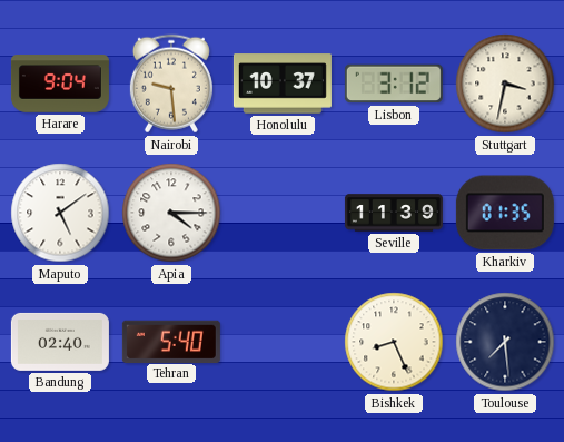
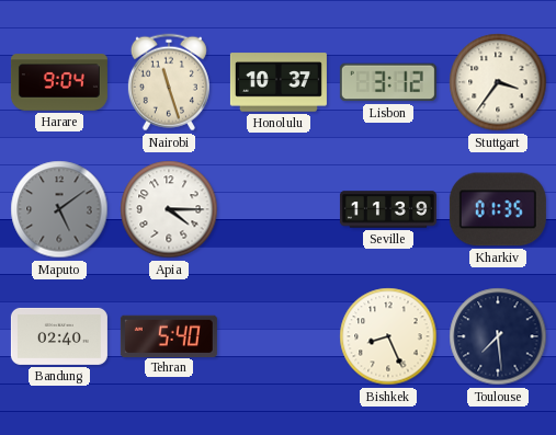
Nairobi: 9:29 -> 11:27 (169, 82)
Stuttgart: 3:32 -> 3:36 (498, 82)
Maputo dial: white -> grey (59, 209)
